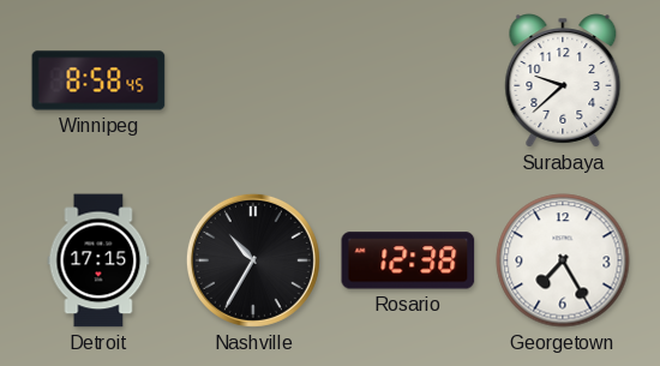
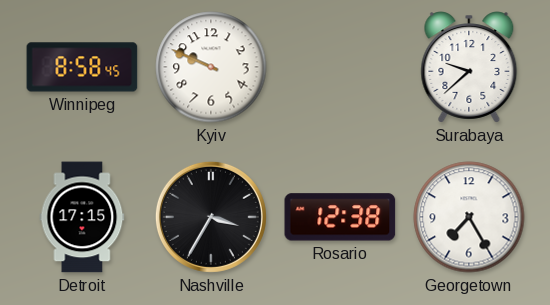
Kyiv: none -> 9:49 (211, 67)
Nashville: 10:35 -> 3:35 (211, 217)
